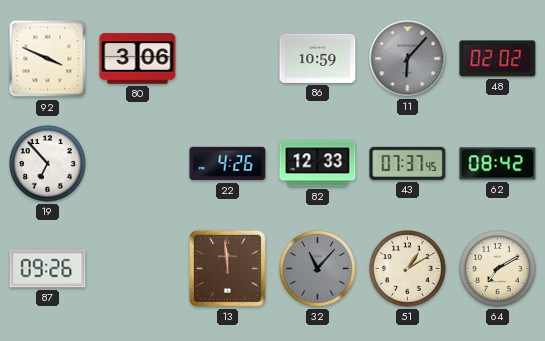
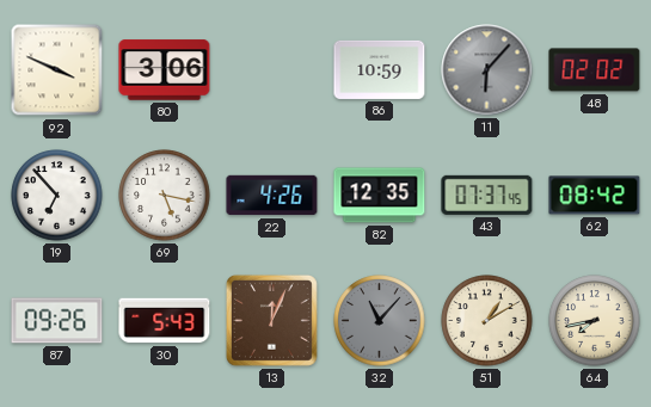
69: none -> 5:17 (165, 196)
82: 12:33 -> 12:35 (380, 196)
30: none -> 5:43 (165, 321)
13: 11:59 -> 12:04 (271, 320)
64: 7:10 -> 7:43 (595, 321)
